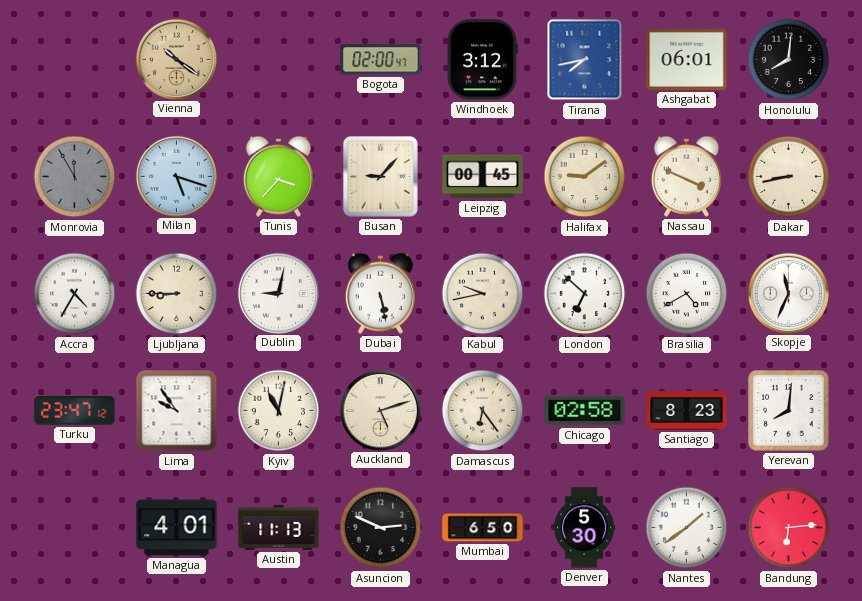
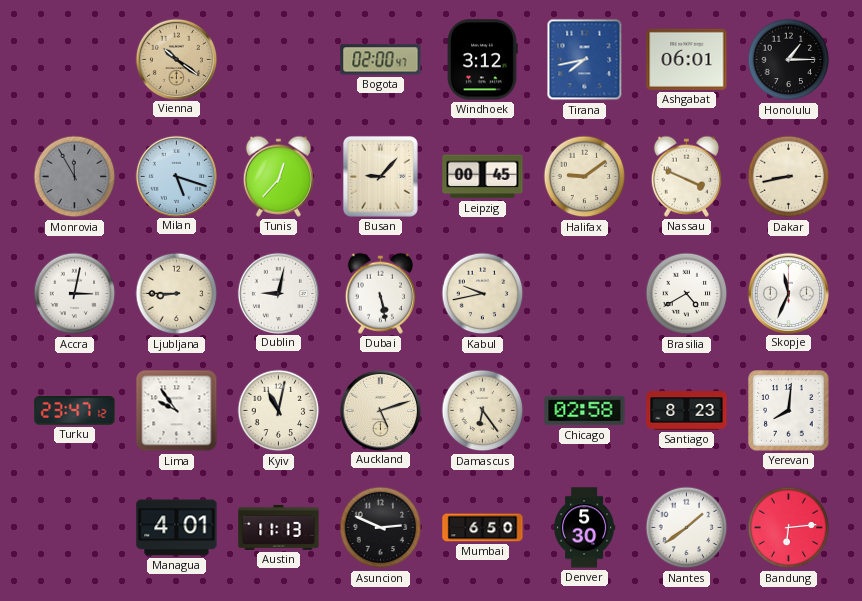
Honolulu: 8:01 -> 1:15 (789, 60)
Tunis: 3:37 -> 12:37 (278, 176)
Accra: 4:35 -> 3:02 (75, 294)
London: 6:52 -> none (585, 294)
